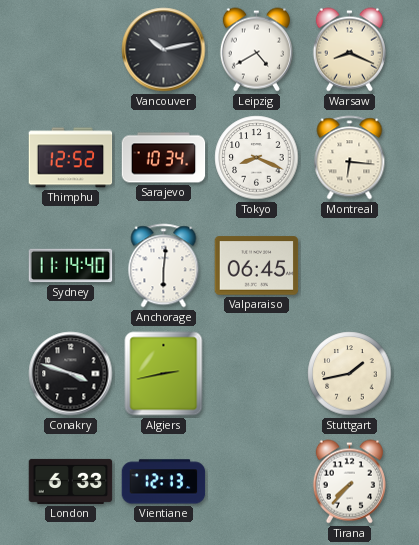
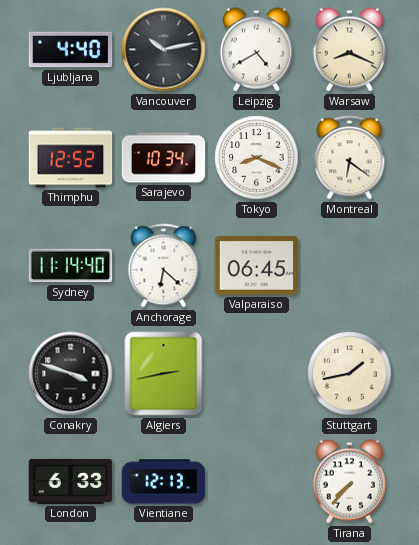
Ljubljana: none -> 4:40 (71, 50)
Montreal: 6:16 -> 6:21 (350, 158)
Anchorage: 6:01 -> 6:22 (164, 266)
